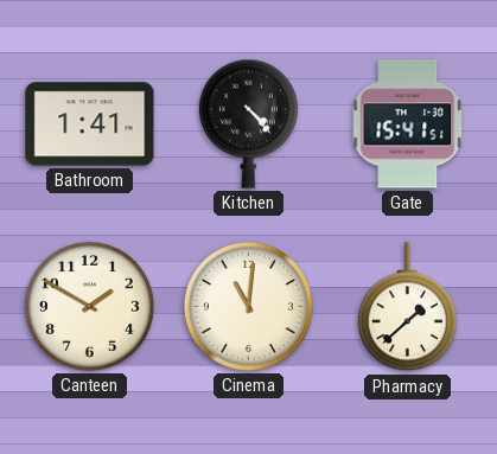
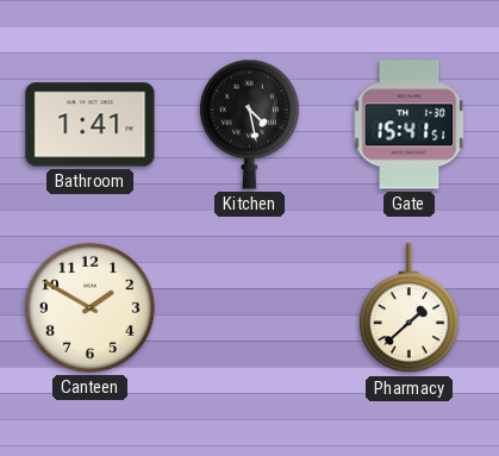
Kitchen: 4:23 -> 4:28 (249, 124)
Cinema: 11:01 -> none (248, 306)
